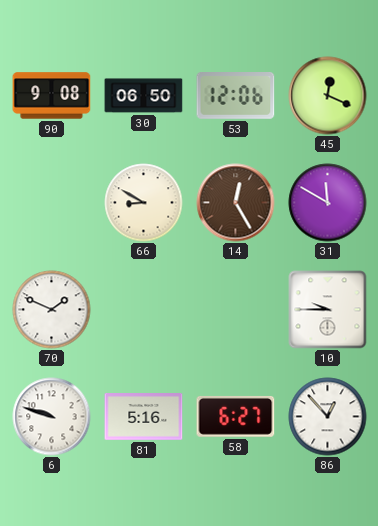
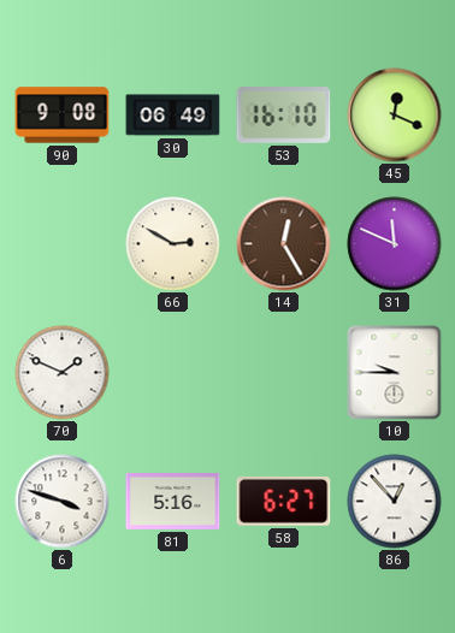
30: 06:50 -> 06:49 (173, 116)
53: 12:06 -> 16:10 (284, 116)
66: 8:50 -> 2:50 (173, 244)
31: 11:50 -> 11:49 (395, 244)
6: 9:48 -> 3:48 (63, 502)
